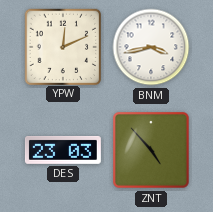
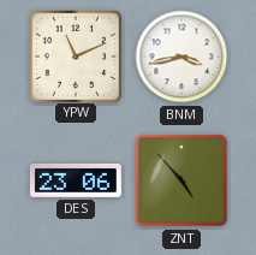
YPW: 12:11 -> 11:11 (75, 55)
DES: 23:03 -> 23:06 (76, 180)
